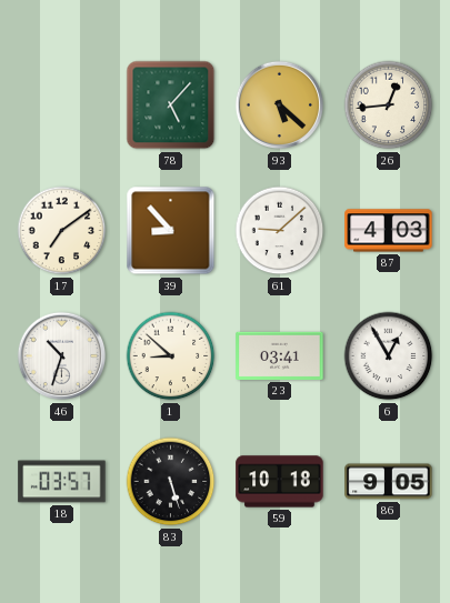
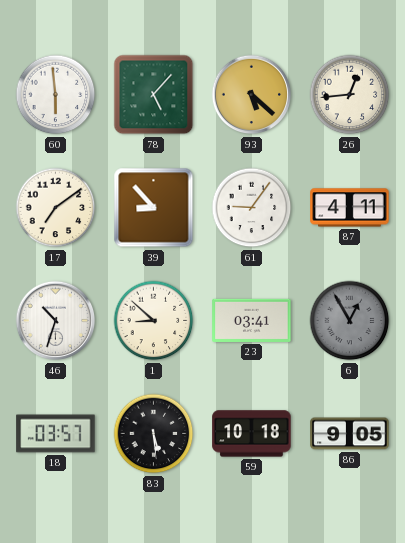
60: none -> 5:59 (56, 95)
61: 9:08 -> 9:06 (252, 208)
87: 4:03 -> 4:11 (350, 208)
6 dial: white -> grey (350, 321)
83: 5:27 -> 5:29 (154, 434)
